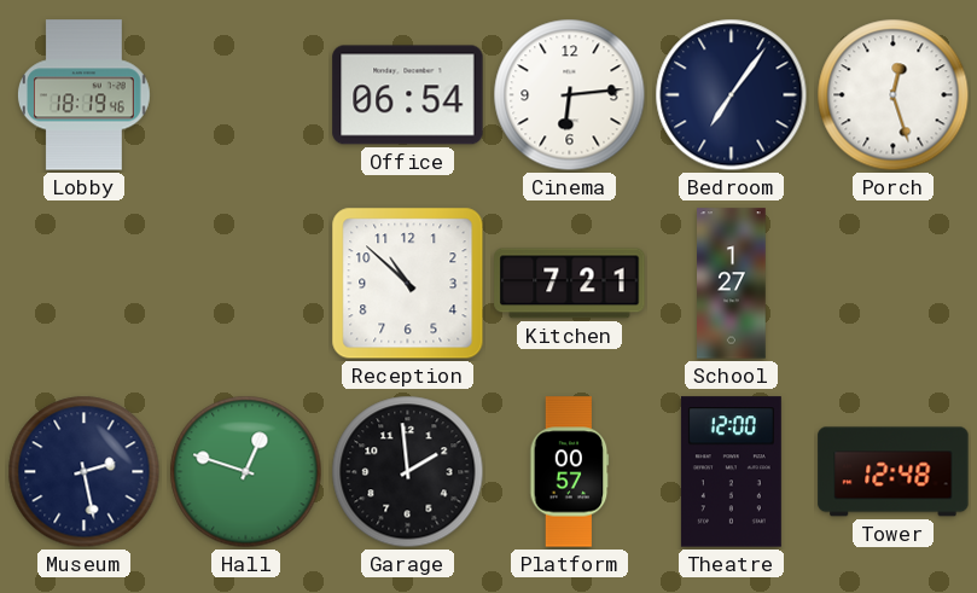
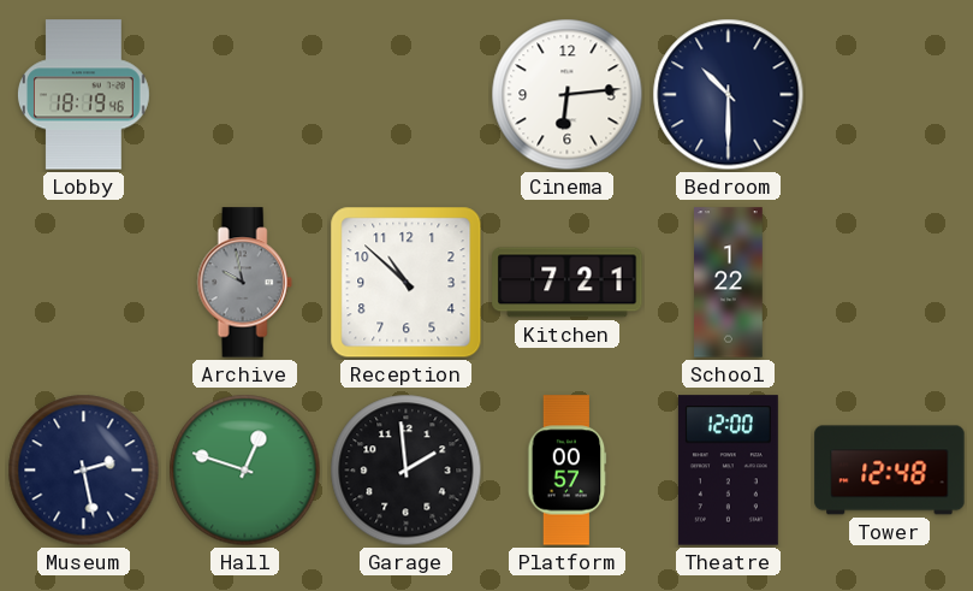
Office: 06:54 -> none (408, 95)
Bedroom: 7:06 -> 10:30 (729, 95)
Porch: 12:27 -> none (894, 95)
Archive: none -> 9:58 (244, 283)
School: 1:27 -> 1:22 (729, 283)
